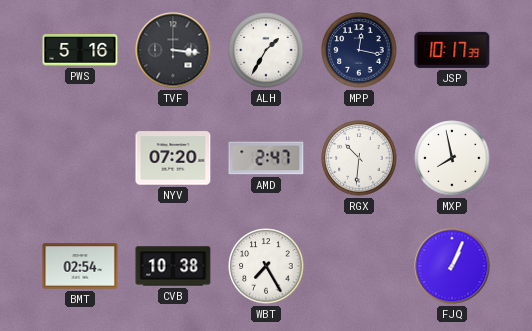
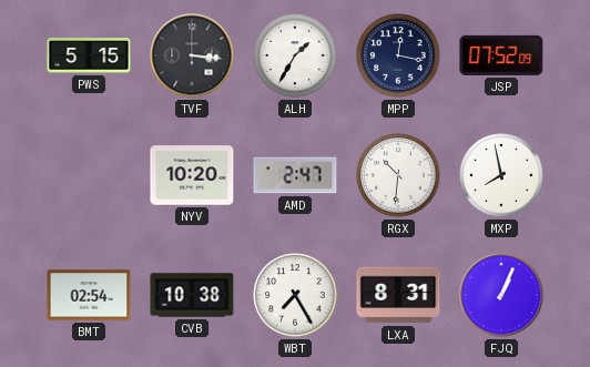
PWS: 5:16 -> 5:15 (89, 55)
JSP: 10:17 -> 07:52 (501, 55)
NYV: 07:20 -> 10:20 (192, 175)
LXA: none -> 8:31 (398, 295)
